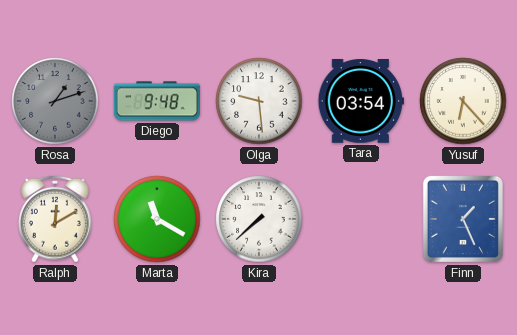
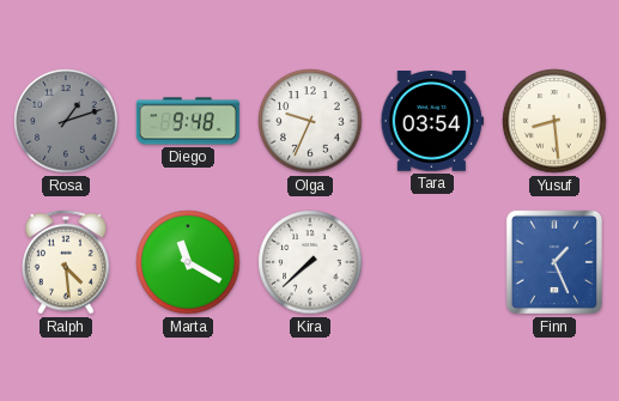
Olga: 9:29 -> 9:34 (310, 121)
Yusuf: 6:23 -> 8:29 (554, 121)
Ralph: 12:10 -> 4:29 (66, 262)
